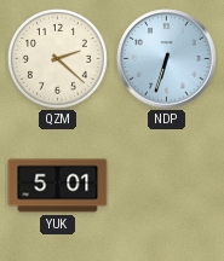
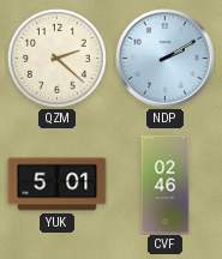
NDP: 6:33 -> 2:10 (166, 59)
CVF: none -> 02:46 (166, 185)
